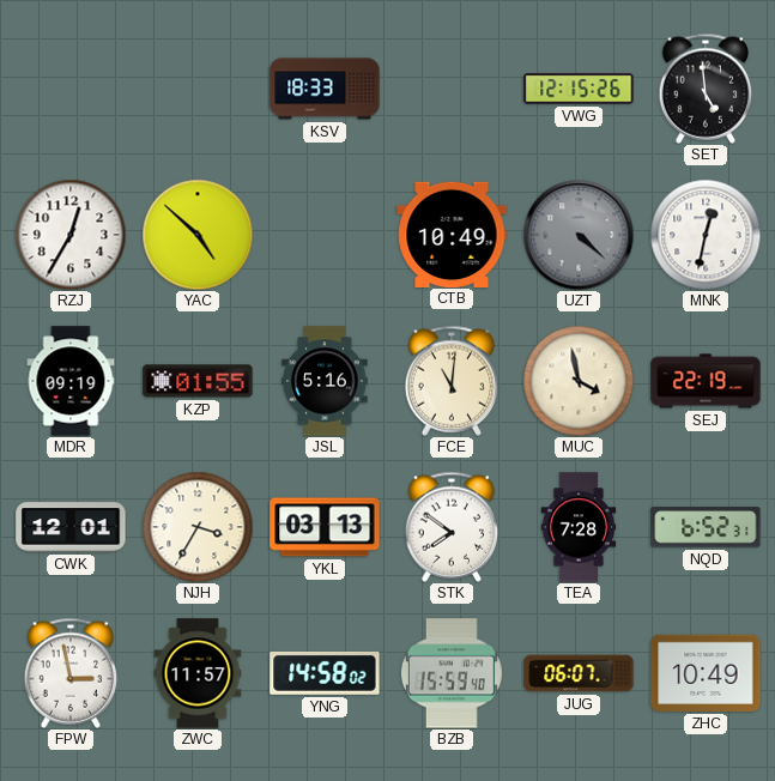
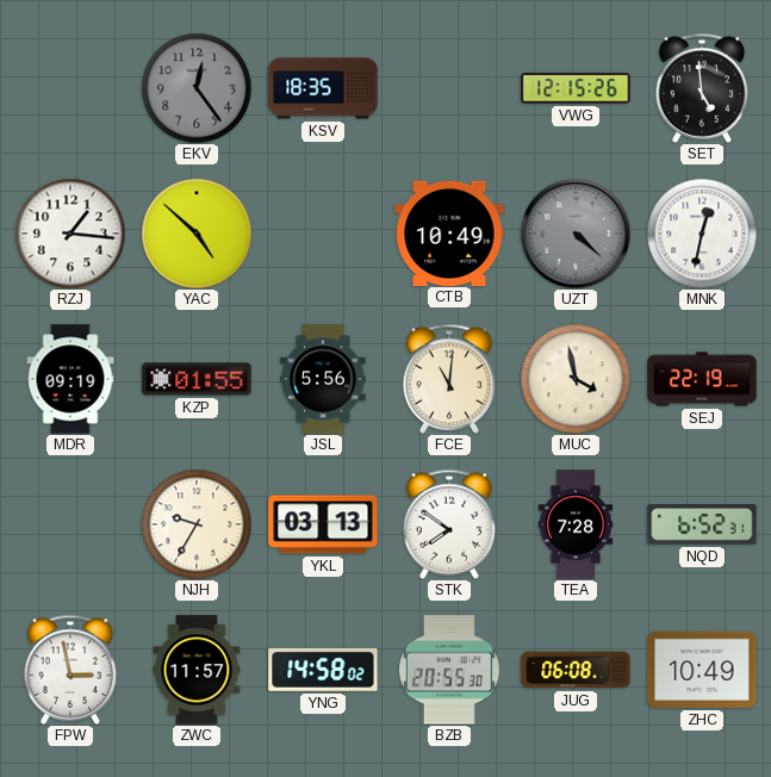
EKV: none -> 12:24 (197, 88)
KSV: 18:33 -> 18:35 (323, 88)
RZJ: 12:35 -> 1:16 (70, 234)
JSL: 5:16 -> 5:56 (323, 379)
CWK: 12:01 -> none (71, 527)
NJH: 3:35 -> 9:35 (197, 524)
BZB: 15:59 -> 20:55 (449, 670)
JUG: 06:07 -> 06:08 (576, 670)
